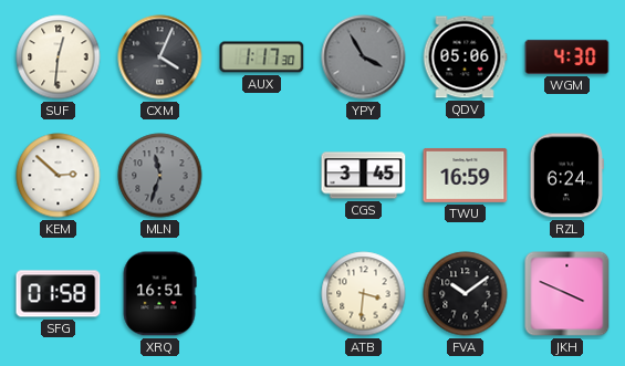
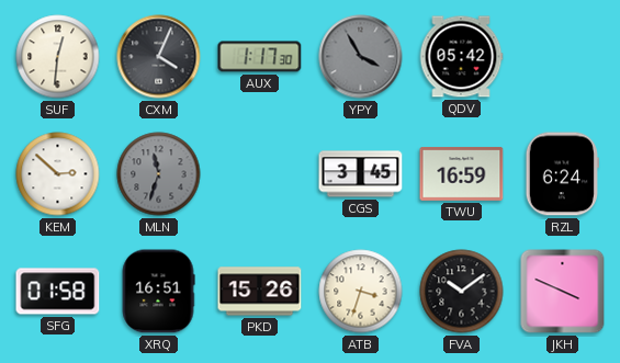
QDV: 05:06 -> 05:42 (461, 57)
WGM: 4:30 -> none (567, 56)
PKD: none -> 15:26 (260, 292)
ATB: 3:31 -> 3:33 (361, 292)
